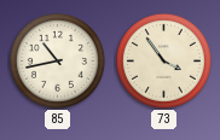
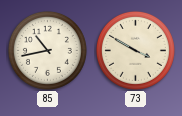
73: 3:54 -> 3:50 (135, 50)
